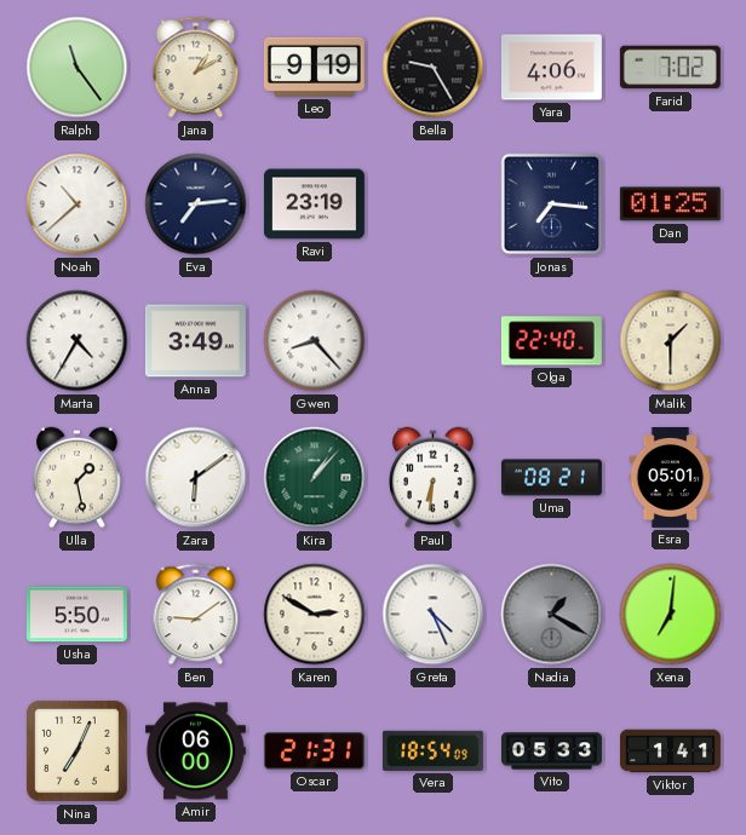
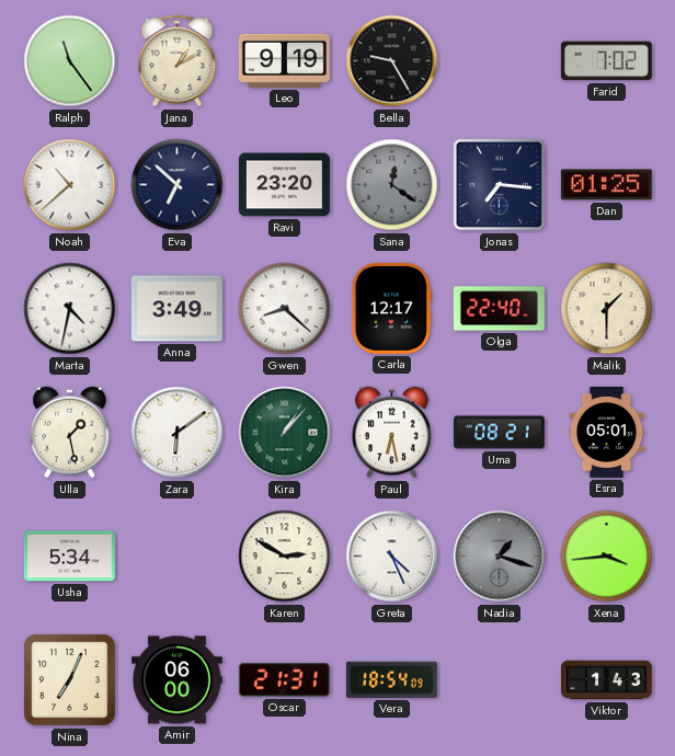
Yara: 4:06 -> none (551, 68)
Eva: 7:14 -> 6:52 (178, 185)
Ravi: 23:19 -> 23:20 (284, 185)
Sana: none -> 12:21 (392, 185)
Marta: 4:35 -> 4:32 (70, 309)
Gwen: 8:23 -> 8:22 (285, 309)
Carla: none -> 12:17 (391, 308)
Paul: 6:31 -> 6:28 (392, 433)
Usha: 5:50 -> 5:34 (69, 557)
Ben: 9:09 -> none (196, 615)
Nadia: 1:20 -> 1:18 (500, 557)
Xena: 7:01 -> 3:44 (607, 557)
Vito: 05:33 -> none (552, 751)
Viktor: 1:41 -> 1:43 (606, 680)
